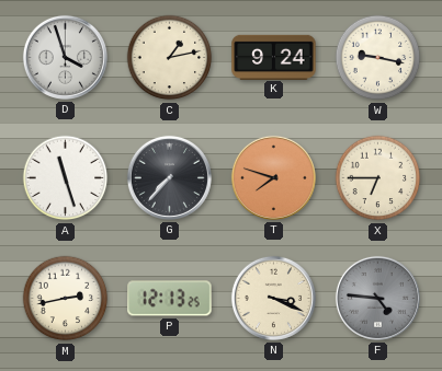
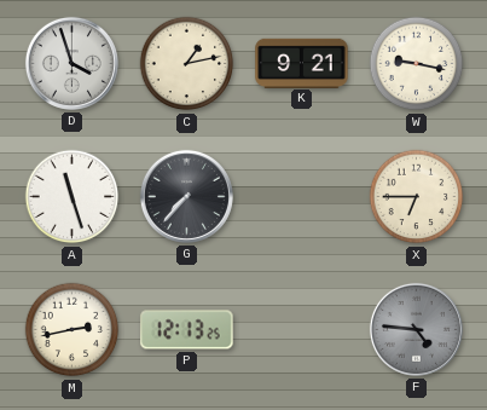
K: 9:24 -> 9:21 (302, 63)
T: 7:48 -> none (273, 177)
N: 3:19 -> none (273, 298)
